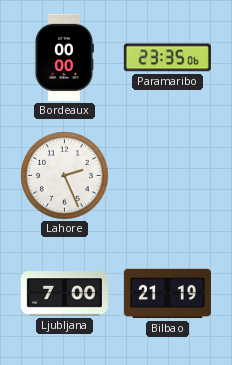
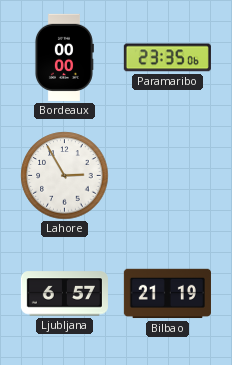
Lahore: 2:26 -> 2:55 (65, 176)
Ljubljana: 7:00 -> 6:57 (64, 294)
